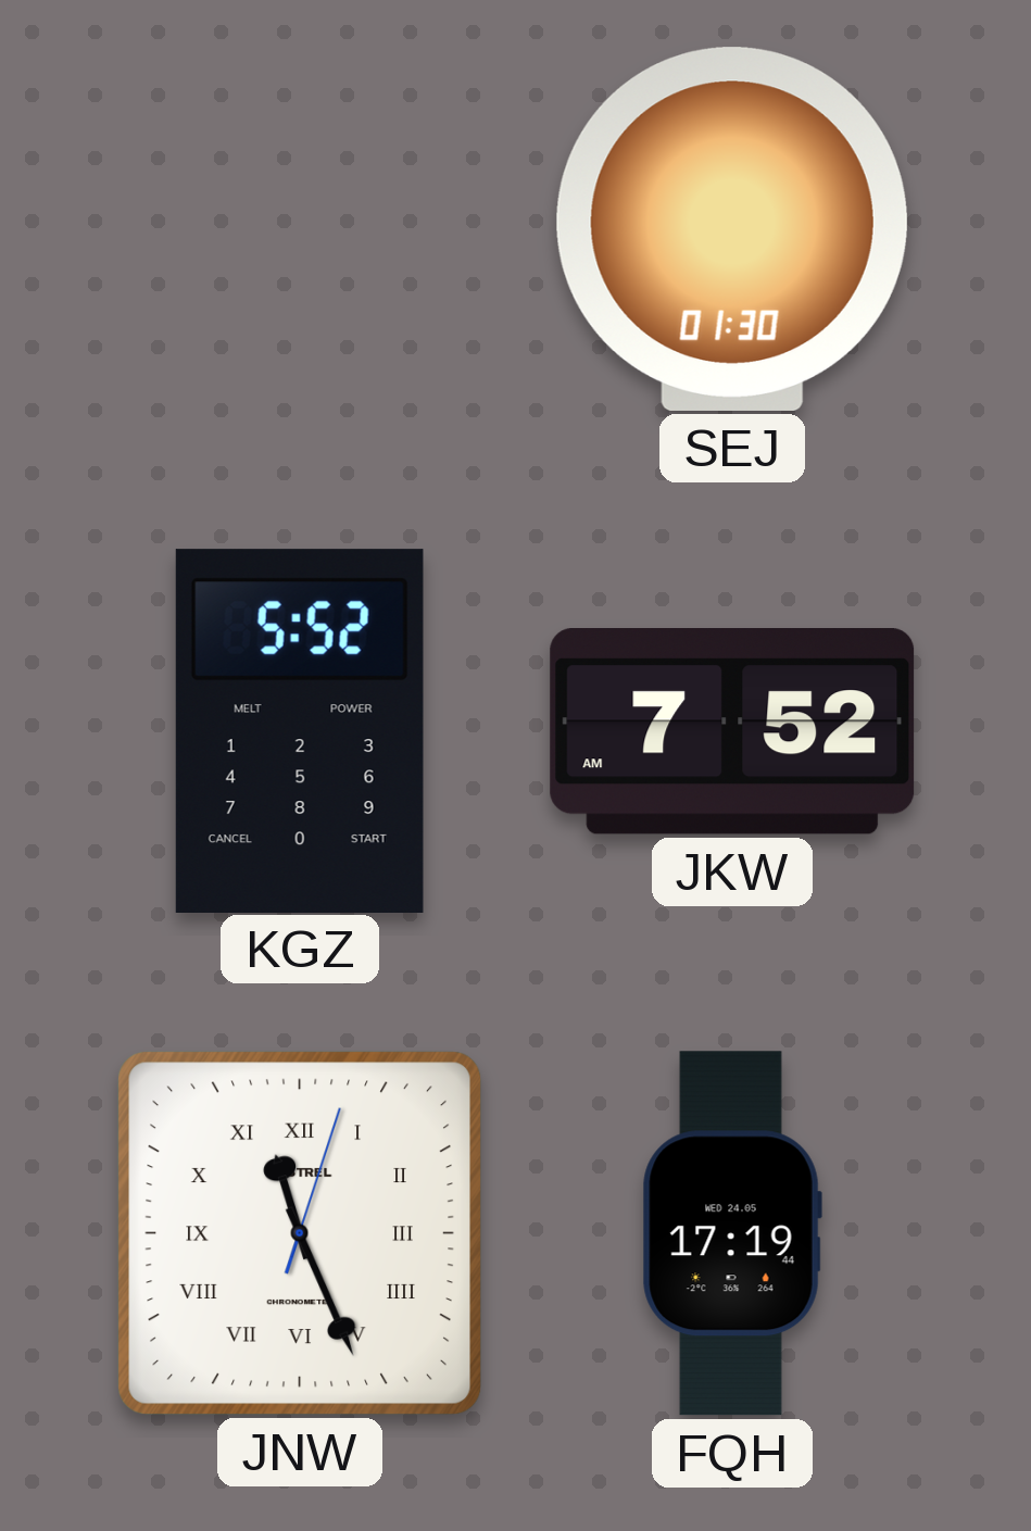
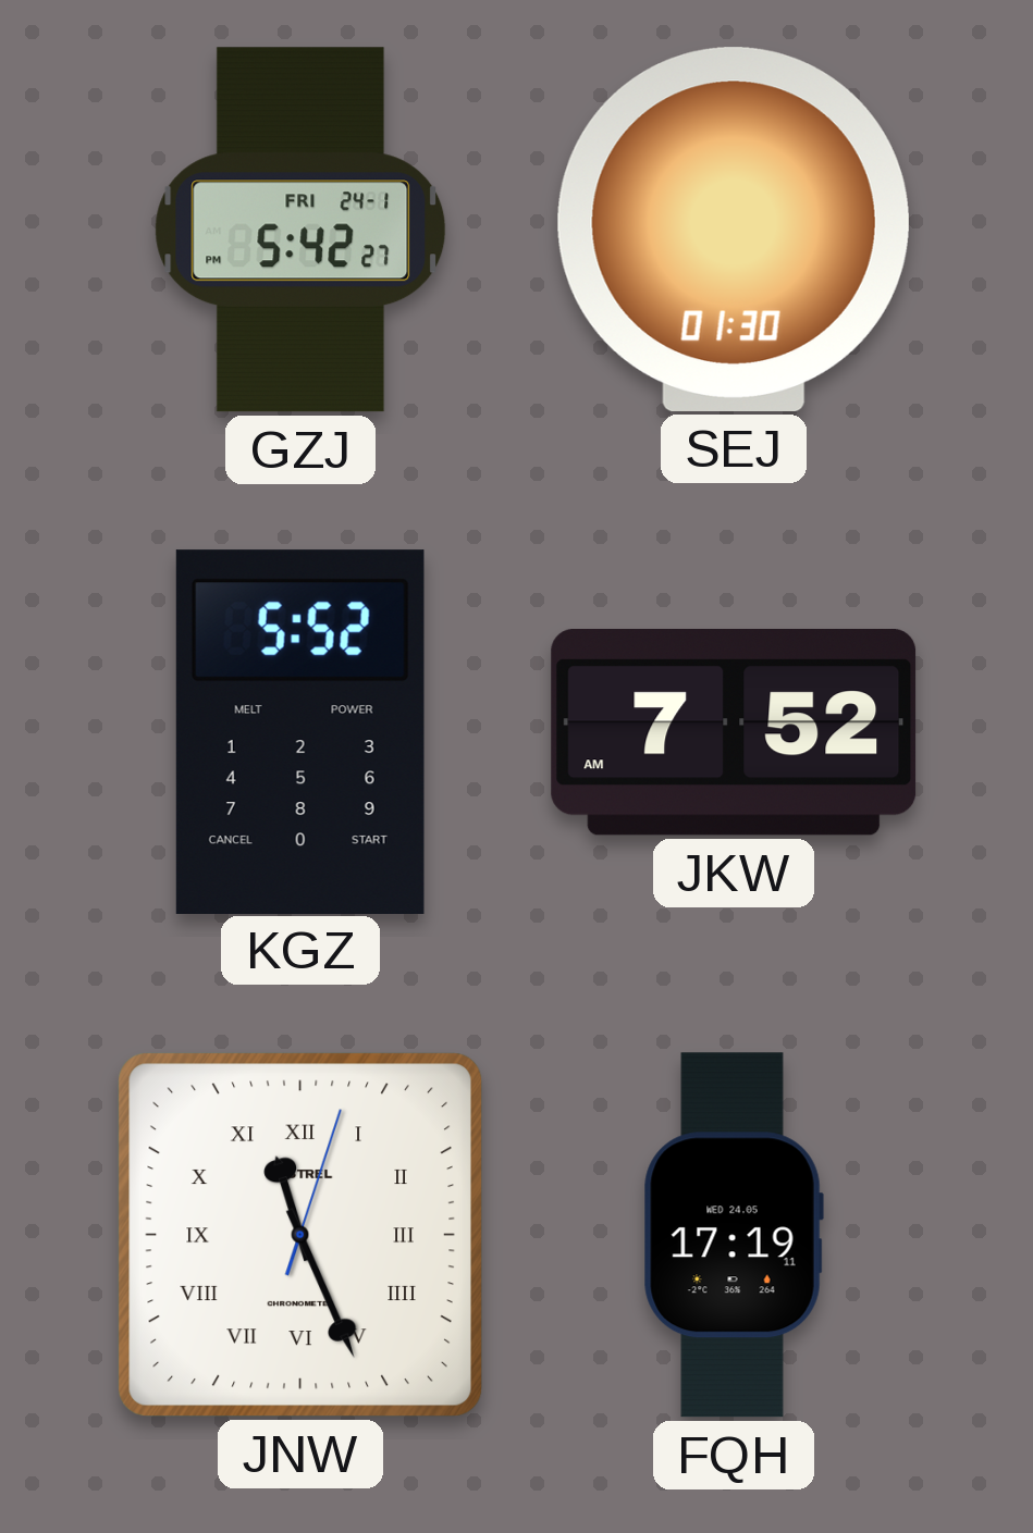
GZJ: none -> 5:42 (300, 230)
FQH: 17:19:44 -> 17:19:11 (734, 1235)
